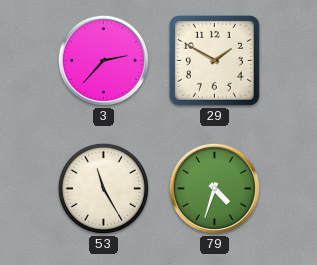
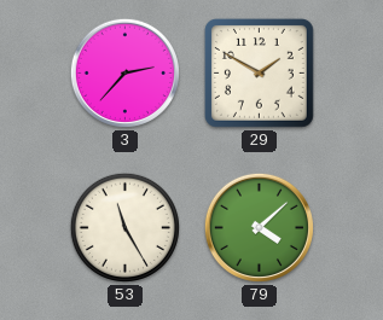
79: 4:33 -> 4:08 (259, 227)
